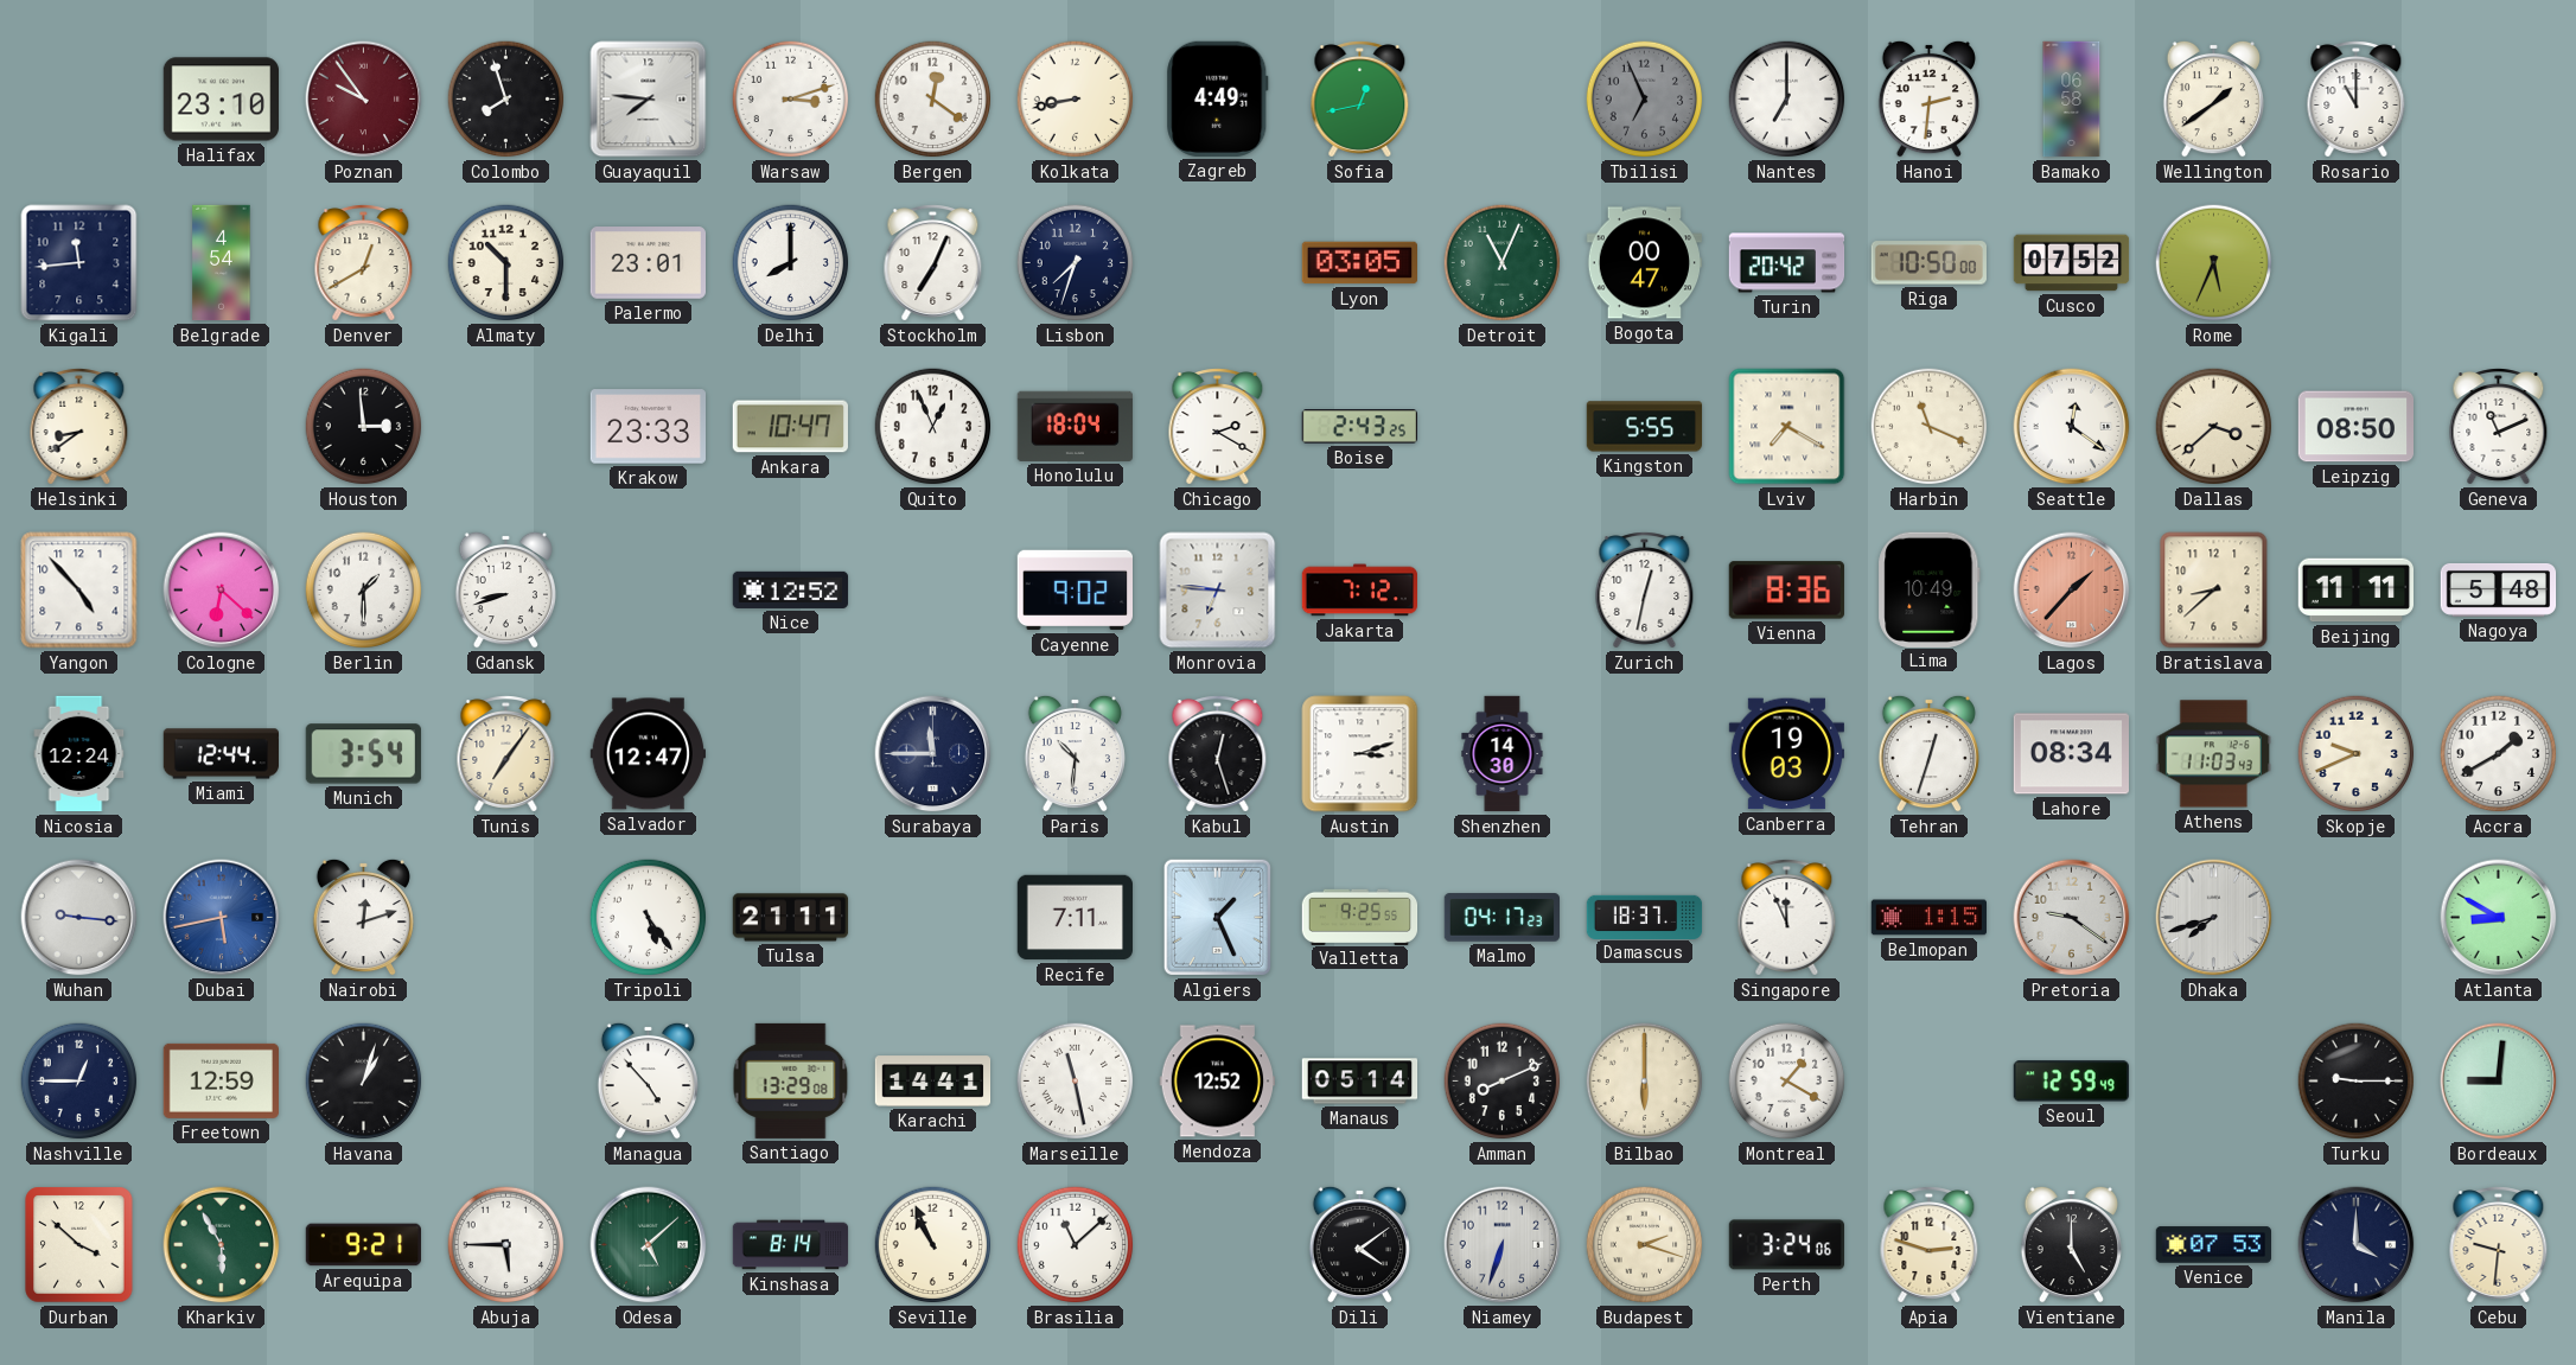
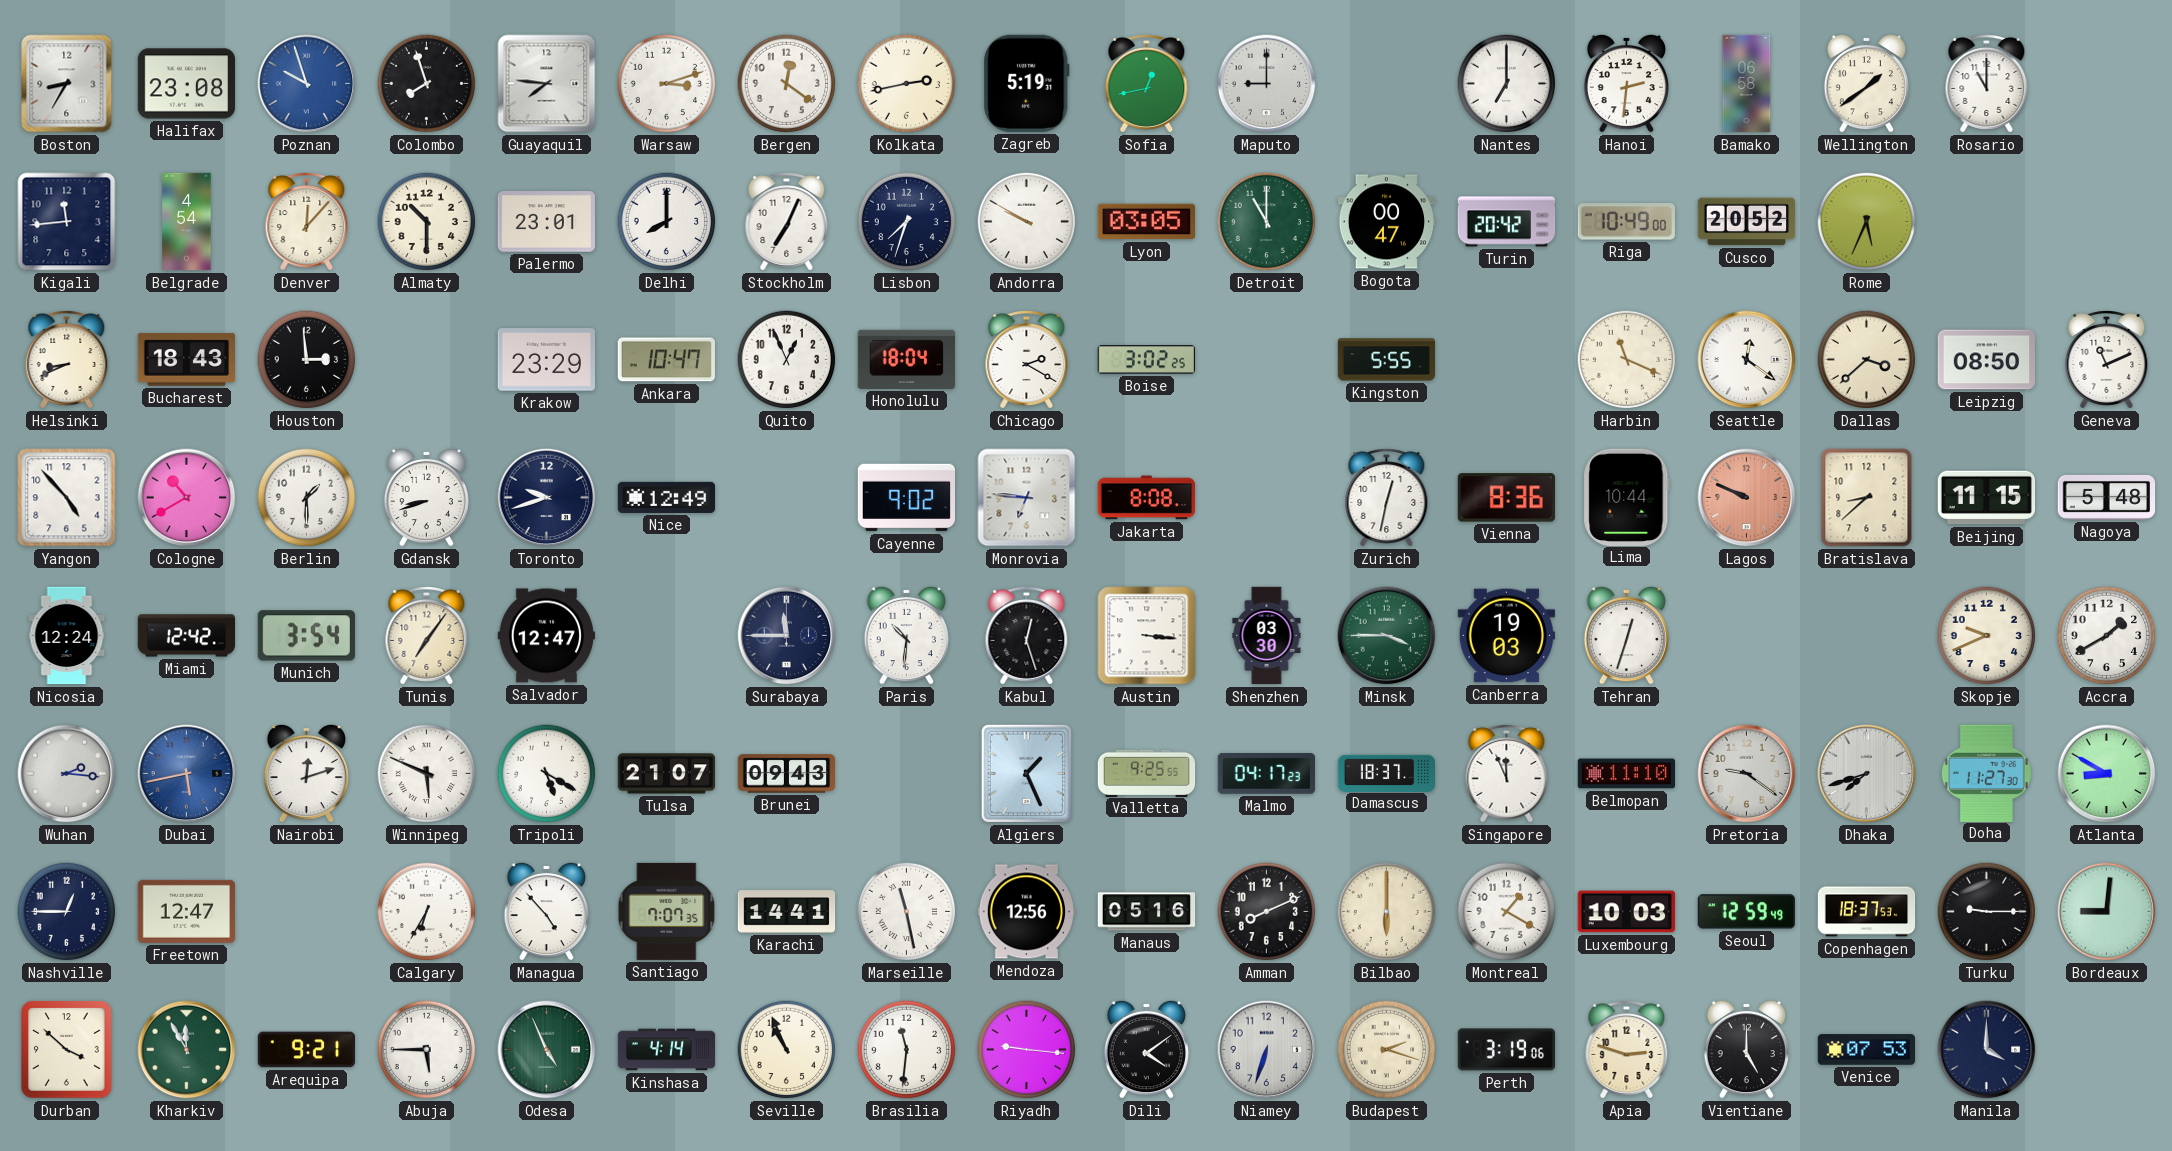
Boston: none -> 8:35 (67, 84)
Halifax: 23:10 -> 23:08 (186, 84)
Poznan: 9:54 -> 9:57 (307, 84)
Poznan dial: burgundy -> blue (307, 84)
Kolkata: 8:43 -> 2:43 (907, 84)
Zagreb: 4:49 -> 5:19 (1027, 83)
Maputo: none -> 9:00 (1267, 84)
Tbilisi: 6:56 -> none (1645, 100)
Denver: 12:40 -> 12:07 (307, 222)
Andorra: none -> 9:50 (1027, 222)
Detroit: 11:04 -> 11:00 (1267, 222)
Riga: 10:50 -> 10:49 (1626, 222)
Cusco: 07:52 -> 20:52 (1747, 222)
Helsinki: 8:39 -> 8:41 (67, 360)
Bucharest: none -> 18:43 (186, 360)
Krakow: 23:33 -> 23:29 (546, 360)
Boise: 2:43 -> 3:02 (1146, 360)
Lviv: 7:20 -> none (1787, 427)
Cologne: 6:22 -> 10:40 (187, 498)
Toronto: none -> 9:42 (547, 498)
Nice: 12:52 -> 12:49 (667, 497)
Jakarta: 7:12 -> 8:08 (1146, 498)
Lima: 10:49 -> 10:44 (1627, 497)
Lagos: 1:37 -> 9:49 (1747, 498)
Beijing: 11:11 -> 11:15 (1986, 498)
Miami: 12:44 -> 12:42 (186, 636)
Austin: 3:12 -> 3:16 (1147, 636)
Shenzhen: 14:30 -> 03:30 (1267, 636)
Minsk: none -> 3:45 (1387, 636)
Lahore: 08:34 -> none (2071, 754)
Athens: 11:03 -> none (2213, 754)
Wuhan: 9:16 -> 2:16 (67, 774)
Winnipeg: none -> 5:49 (427, 774)
Tripoli: 5:24 -> 5:20 (547, 774)
Tulsa: 21:11 -> 21:07 (667, 774)
Brunei: none -> 09:43 (787, 774)
Recife: 7:11 -> none (1075, 918)
Belmopan: 1:15 -> 11:10 (1627, 774)
Doha: none -> 11:27 (1986, 773)
Freetown: 12:59 -> 12:47 (186, 911)
Havana: 1:03 -> none (364, 1082)
Calgary: none -> 6:35 (427, 912)
Santiago: 13:29 -> 7:07 (667, 911)
Mendoza: 12:52 -> 12:56 (1027, 912)
Manaus: 05:14 -> 05:16 (1147, 912)
Luxembourg: none -> 10:03 (1626, 912)
Copenhagen: none -> 18:37 (1867, 912)
Kharkiv: 5:55 -> 11:55 (187, 1050)
Odesa: 5:08 -> 4:56 (547, 1050)
Kinshasa: 8:14 -> 4:14 (667, 1050)
Brasilia: 11:08 -> 11:31 (907, 1050)
Riyadh: none -> 9:16 (1027, 1050)
Perth: 3:24 -> 3:19 (1506, 1050)
Cebu: 9:31 -> none (2499, 1245)
